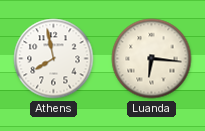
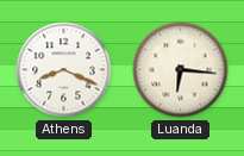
Athens: 7:58 -> 8:19 (64, 70)
